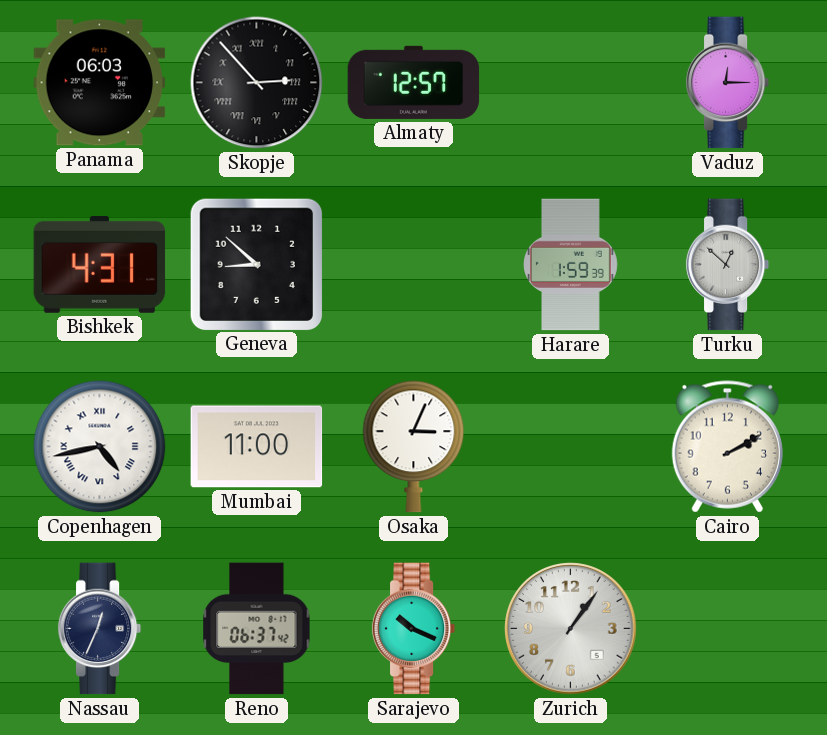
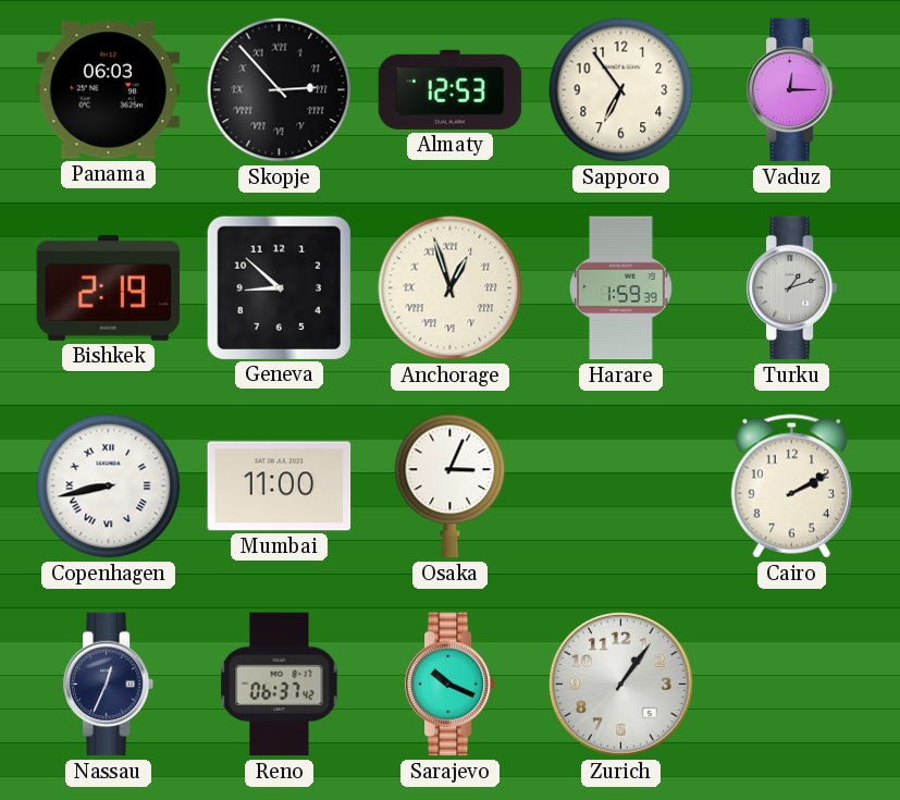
Almaty: 12:57 -> 12:53 (451, 89)
Sapporo: none -> 6:54 (621, 90)
Bishkek: 4:31 -> 2:19 (109, 287)
Anchorage: none -> 12:57 (451, 288)
Turku: 12:52 -> 1:12 (792, 288)
Copenhagen: 4:43 -> 8:43 (109, 487)
